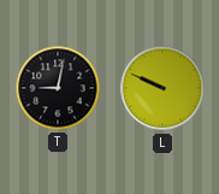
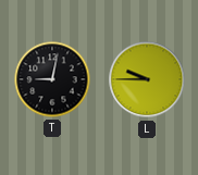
L: 9:49 -> 9:45 (147, 79)
